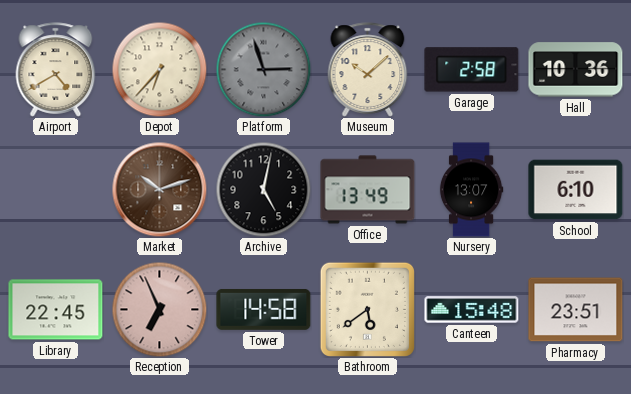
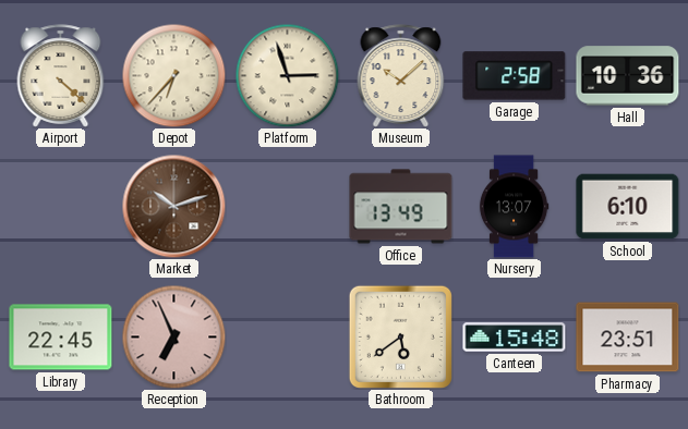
Airport: 4:40 -> 4:22 (61, 76)
Platform dial: grey -> cream (287, 75)
Archive: 5:02 -> none (263, 189)
Tower: 14:58 -> none (264, 309)
